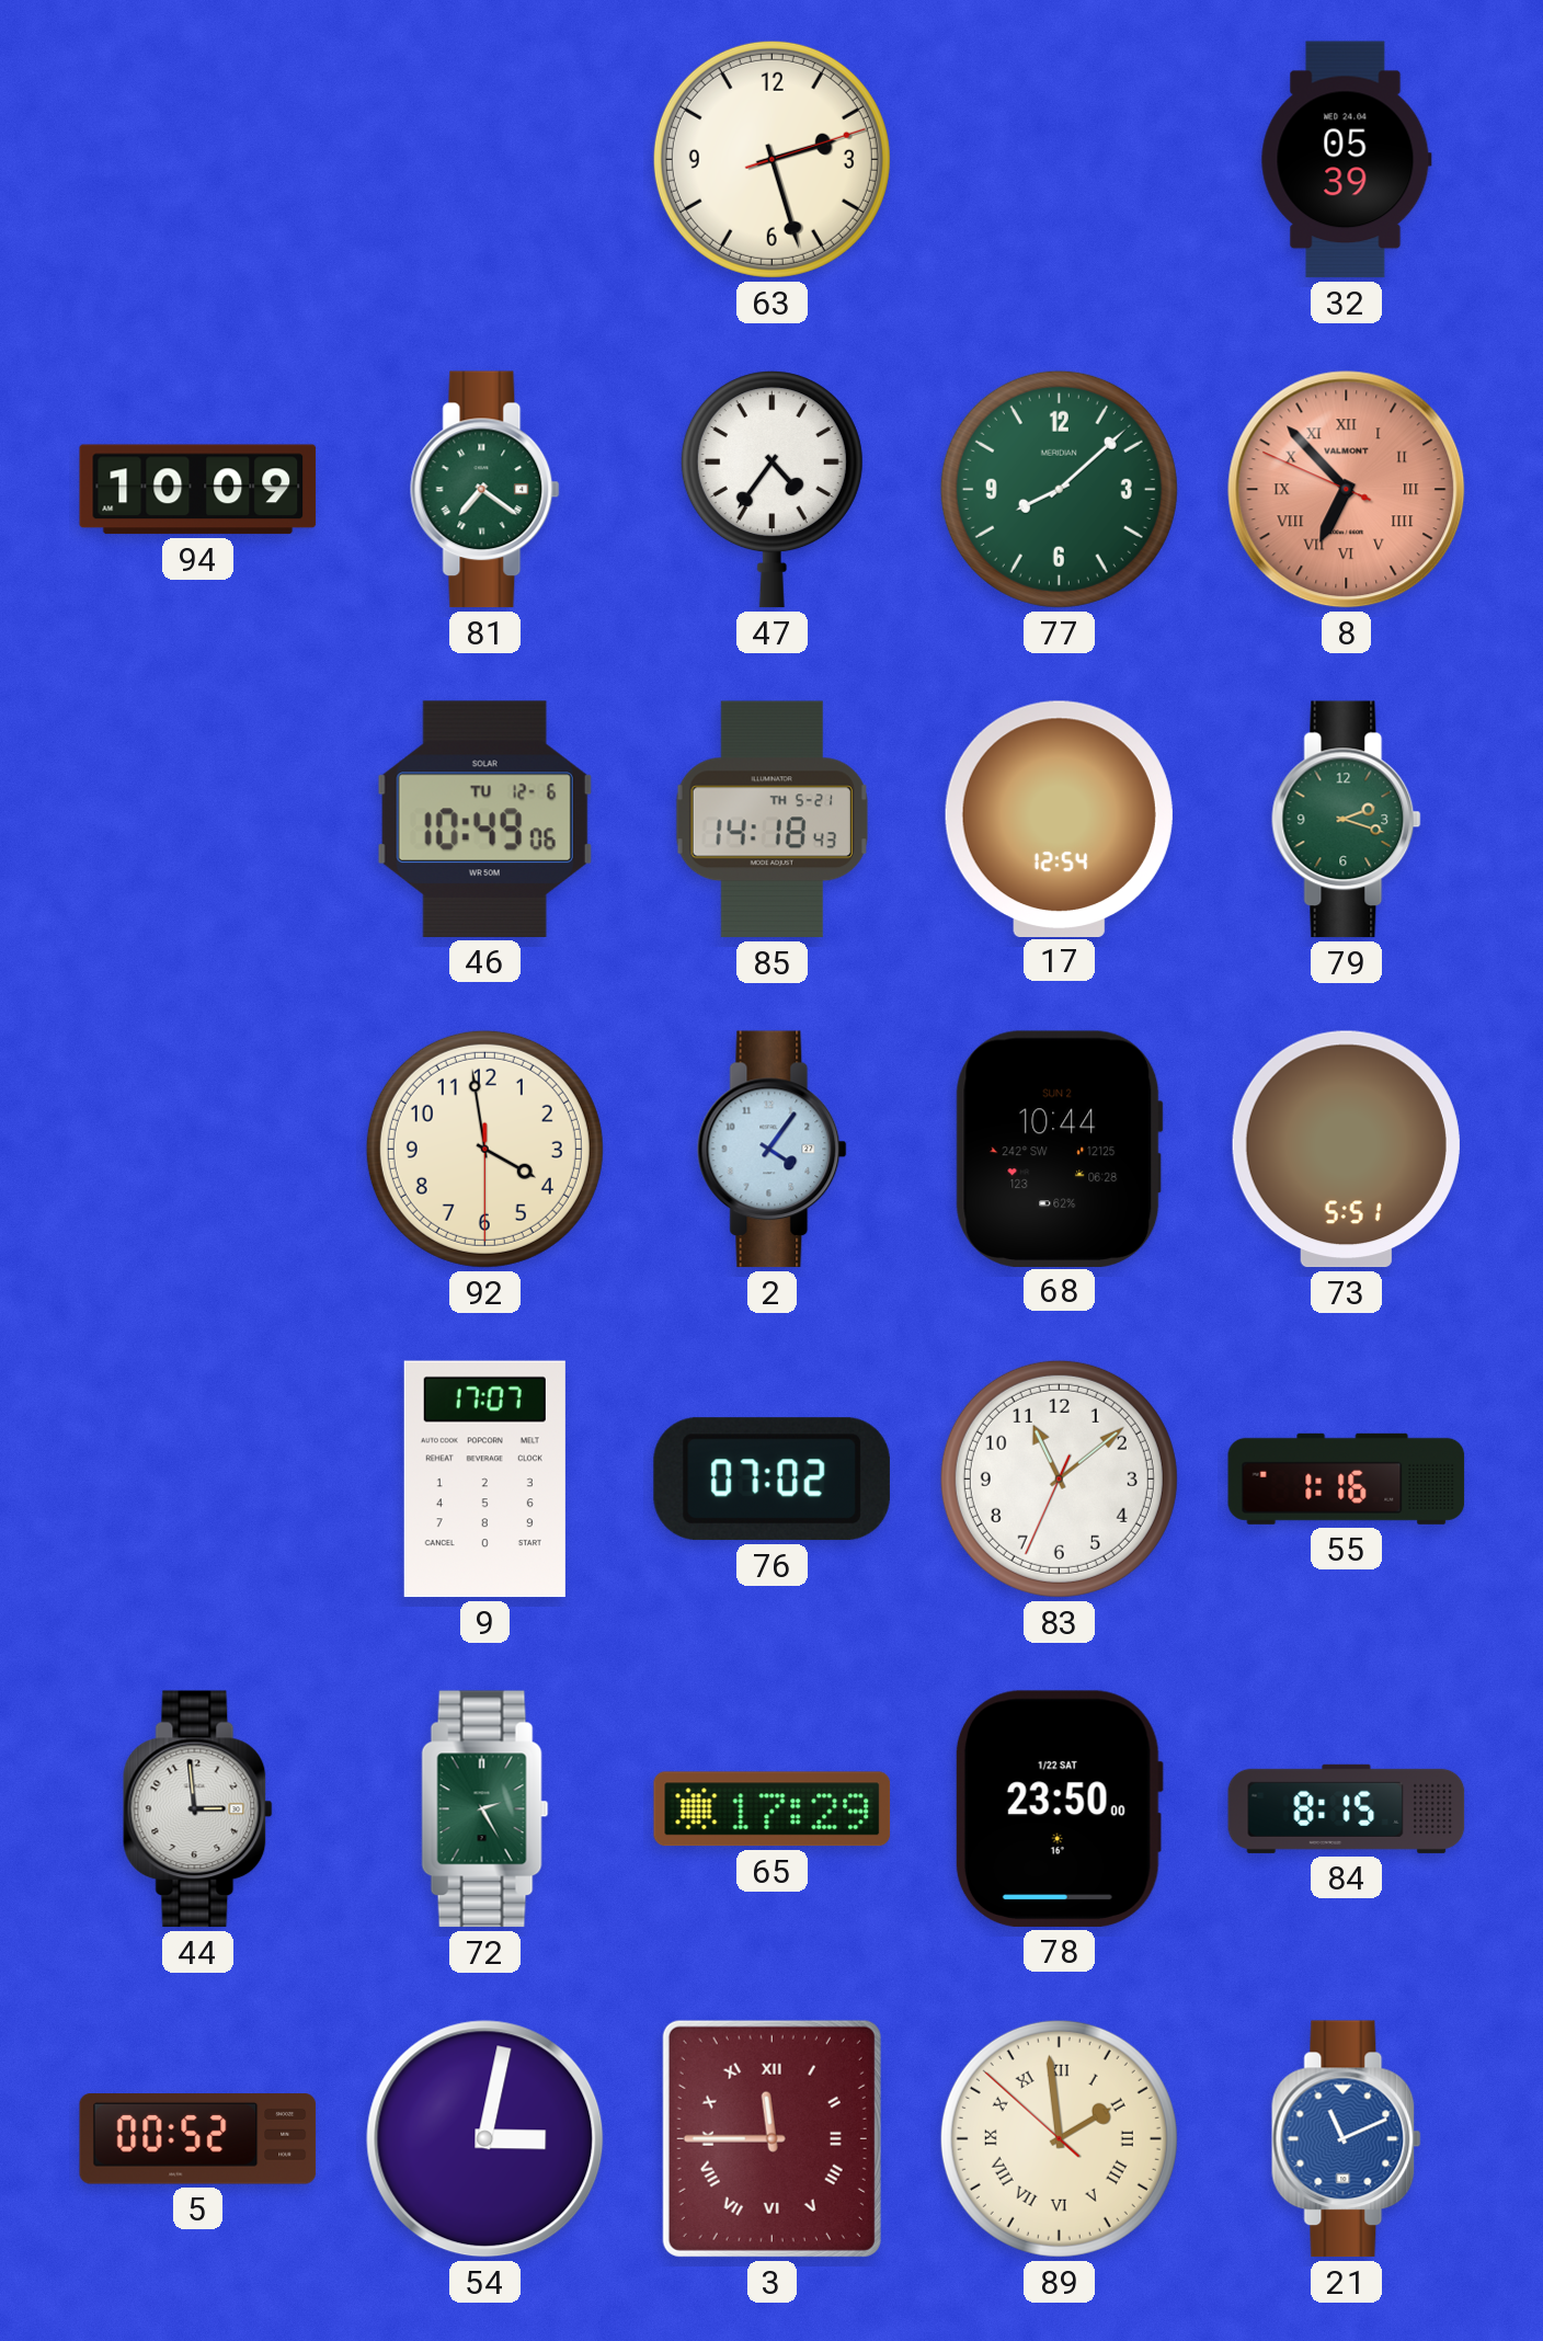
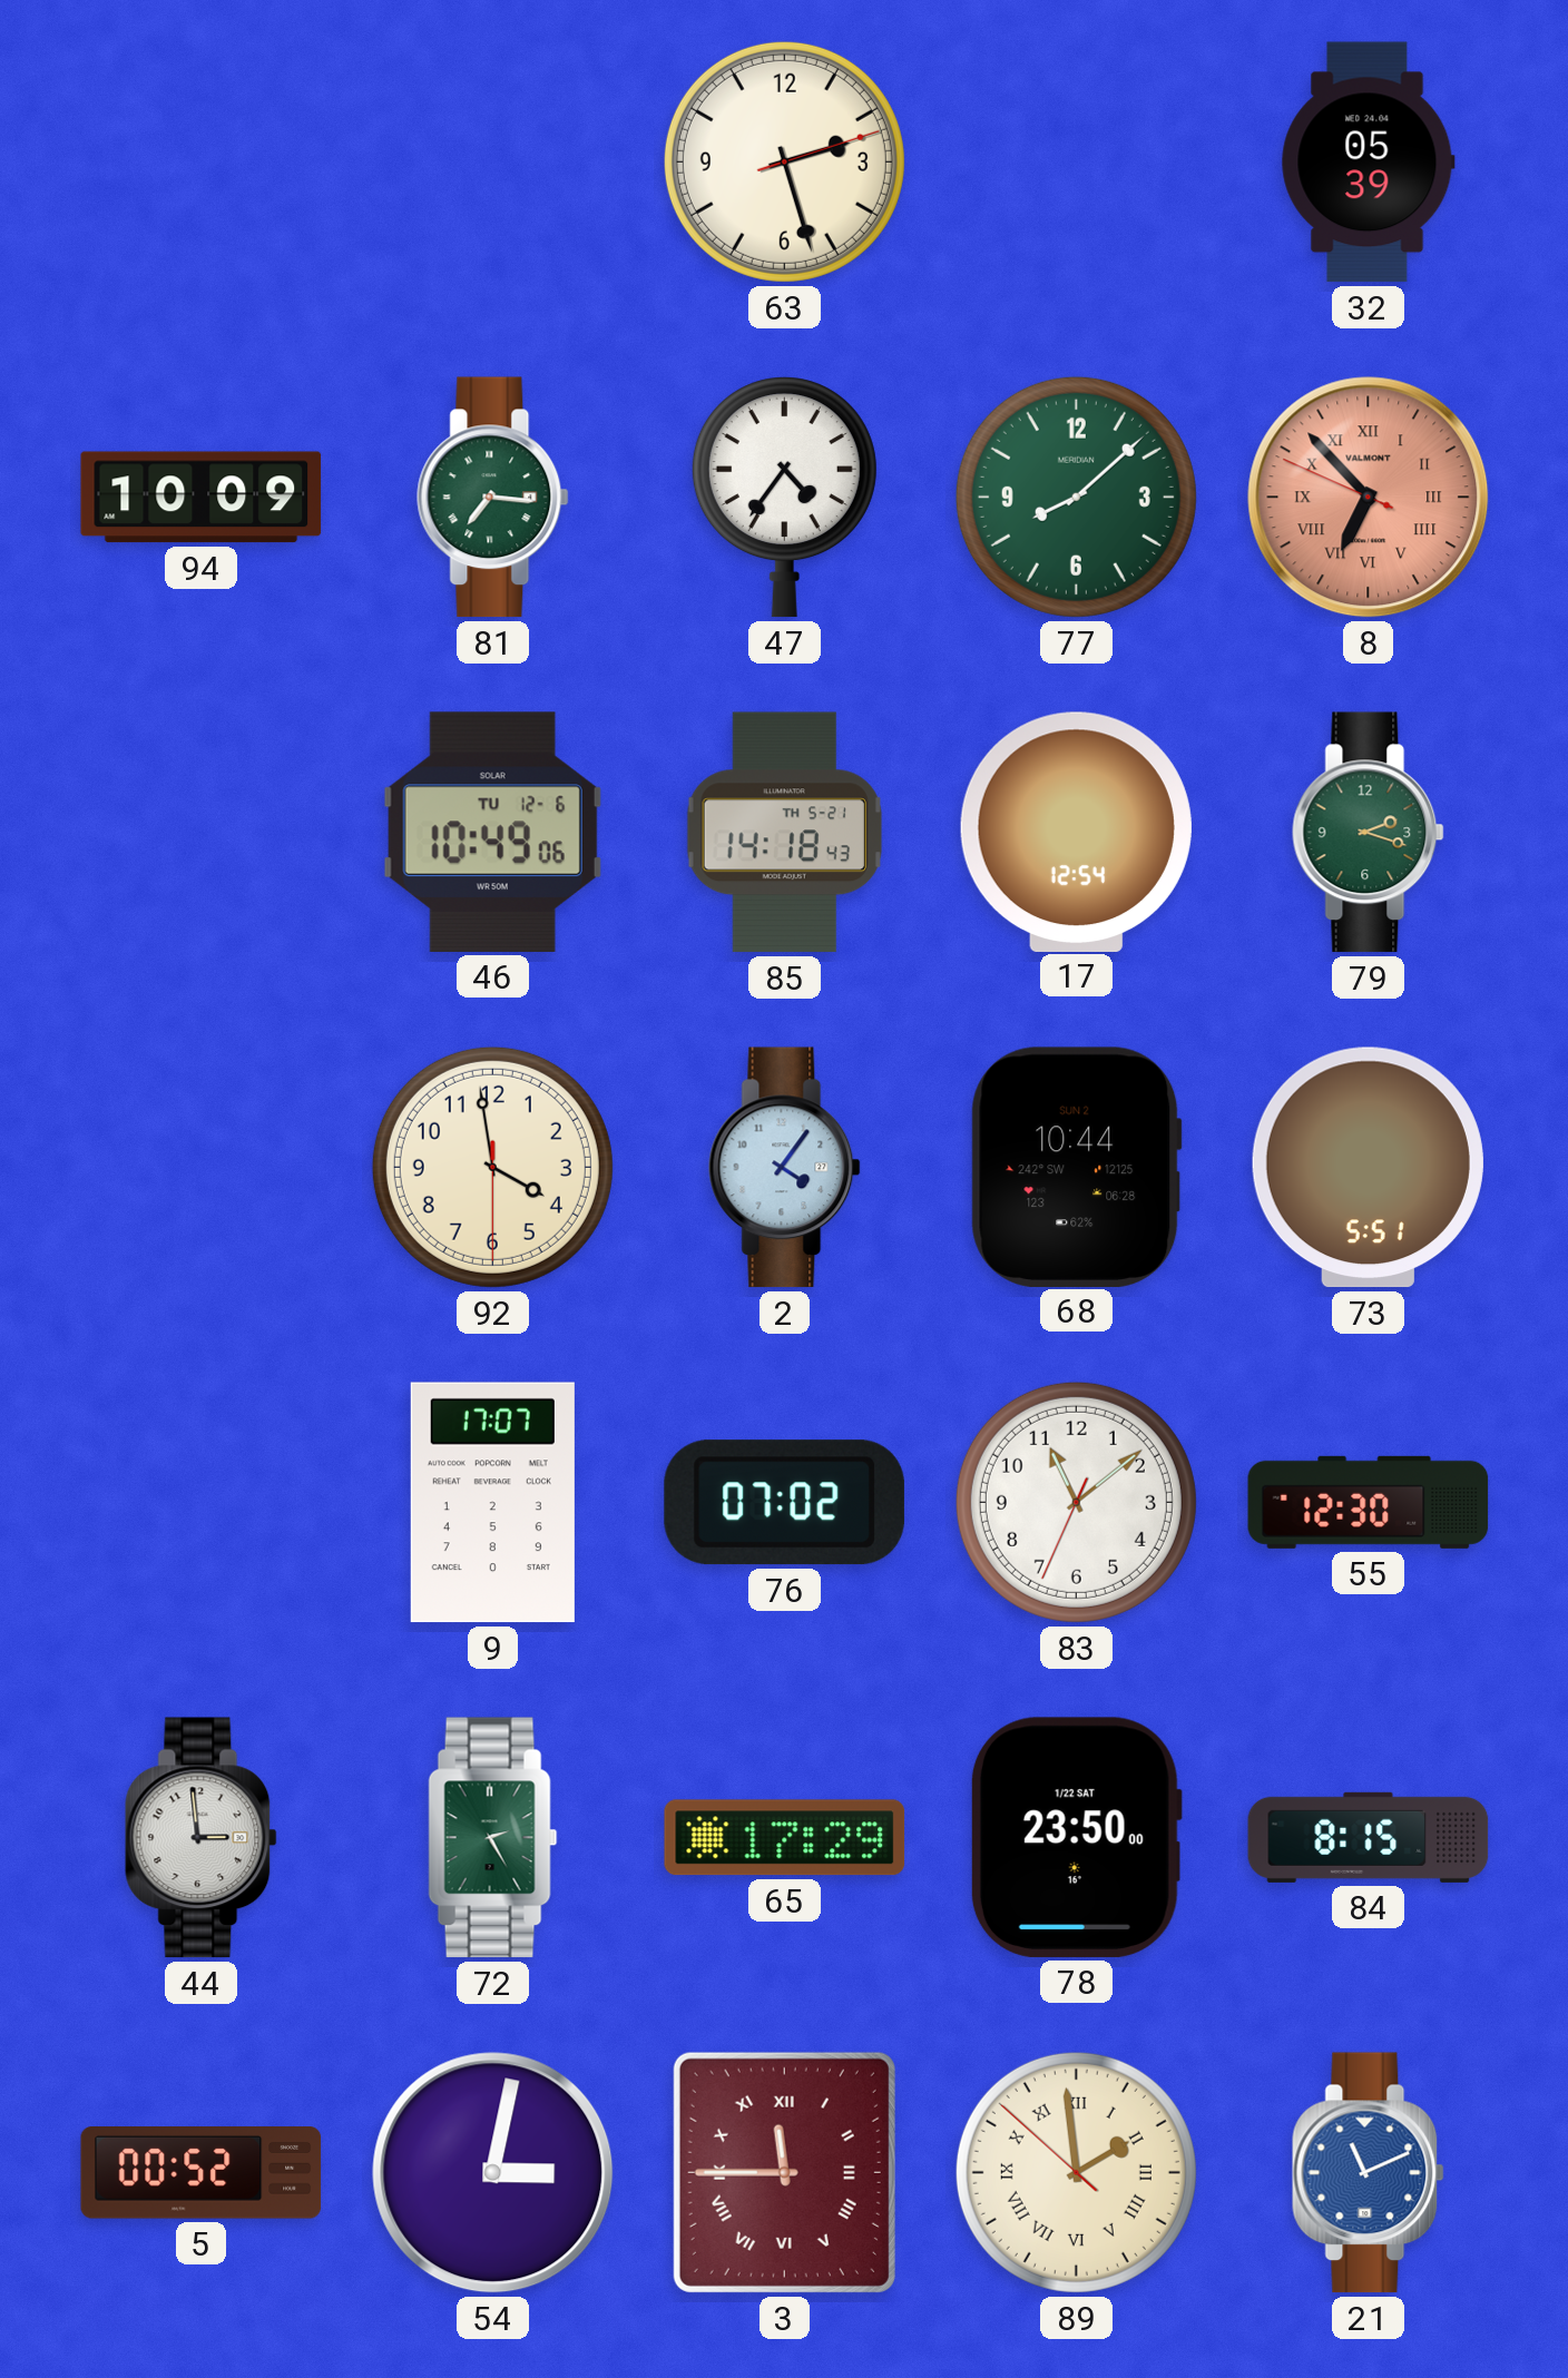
81: 7:21 -> 7:16 (493, 498)
55: 1:16 -> 12:30 (1369, 1502)
